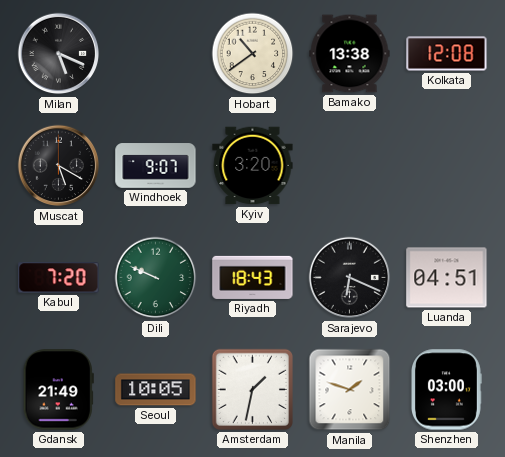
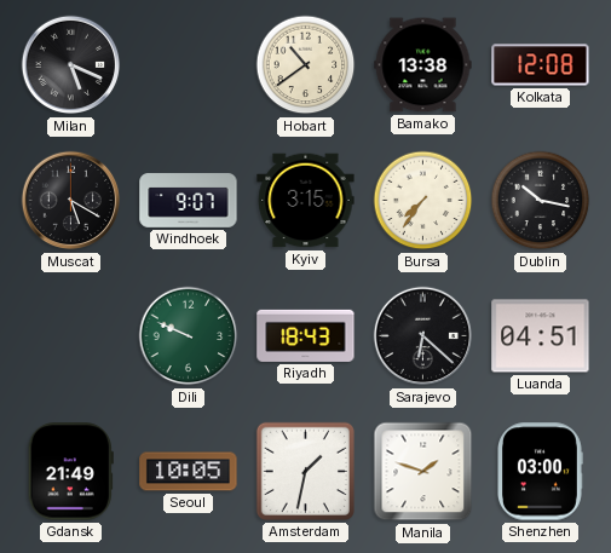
Kyiv: 3:20 -> 3:15 (306, 201)
Bursa: none -> 7:36 (423, 201)
Dublin: none -> 10:17 (541, 201)
Kabul: 7:20 -> none (59, 278)
Sarajevo: 6:19 -> 6:22 (423, 336)
